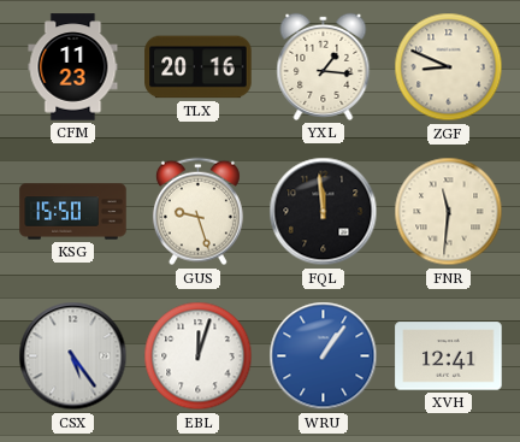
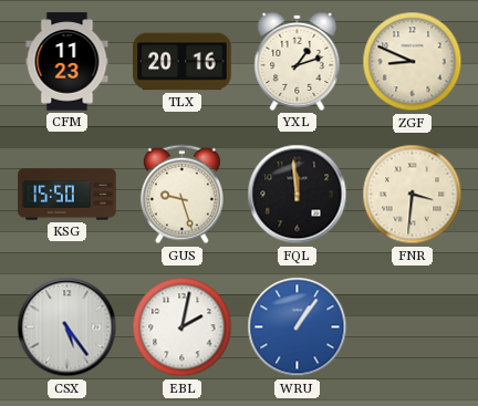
YXL: 1:16 -> 1:12 (298, 61)
FNR: 11:31 -> 3:31 (413, 195)
EBL: 12:03 -> 2:02 (183, 327)
XVH: 12:41 -> none (449, 356)
